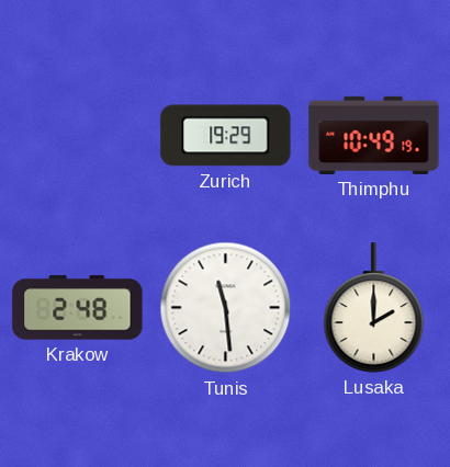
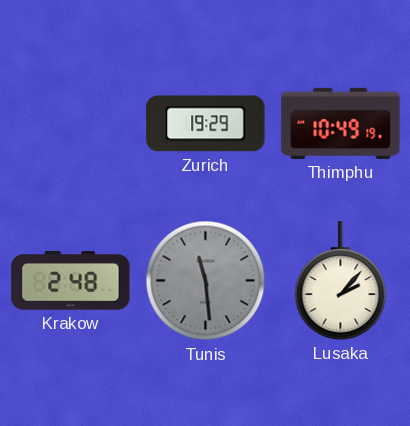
Tunis dial: white -> grey (206, 281)
Lusaka: 2:00 -> 2:07 (341, 281)
